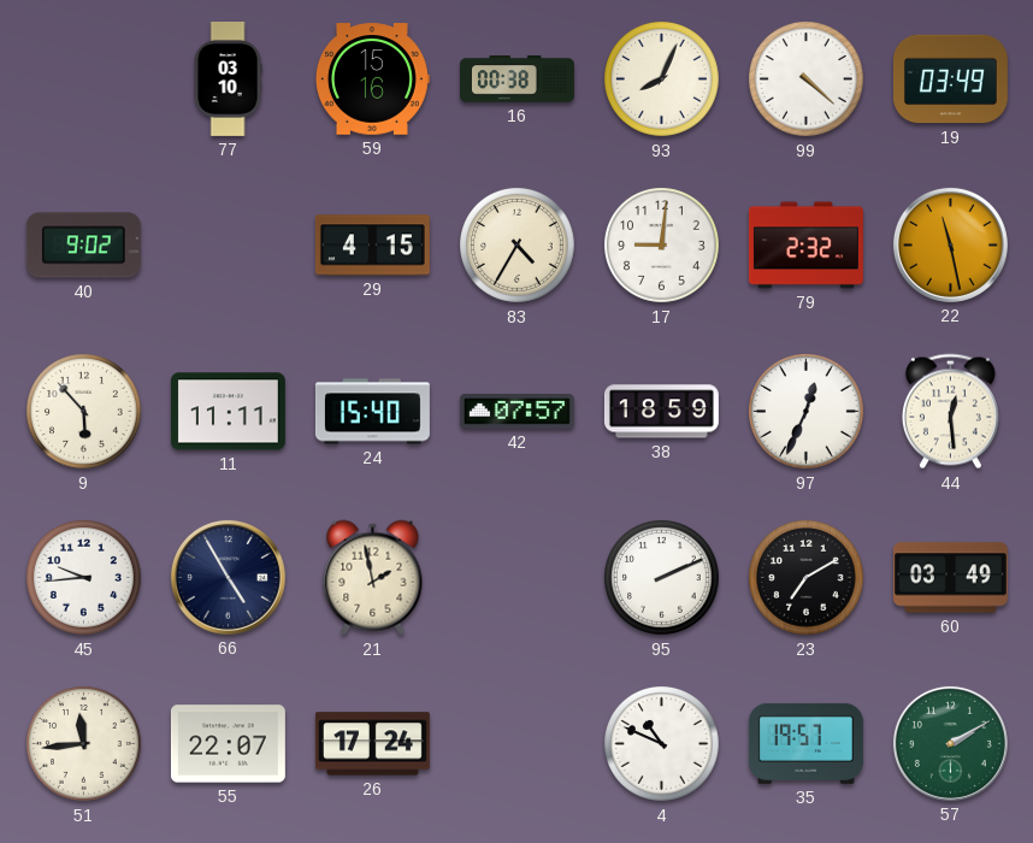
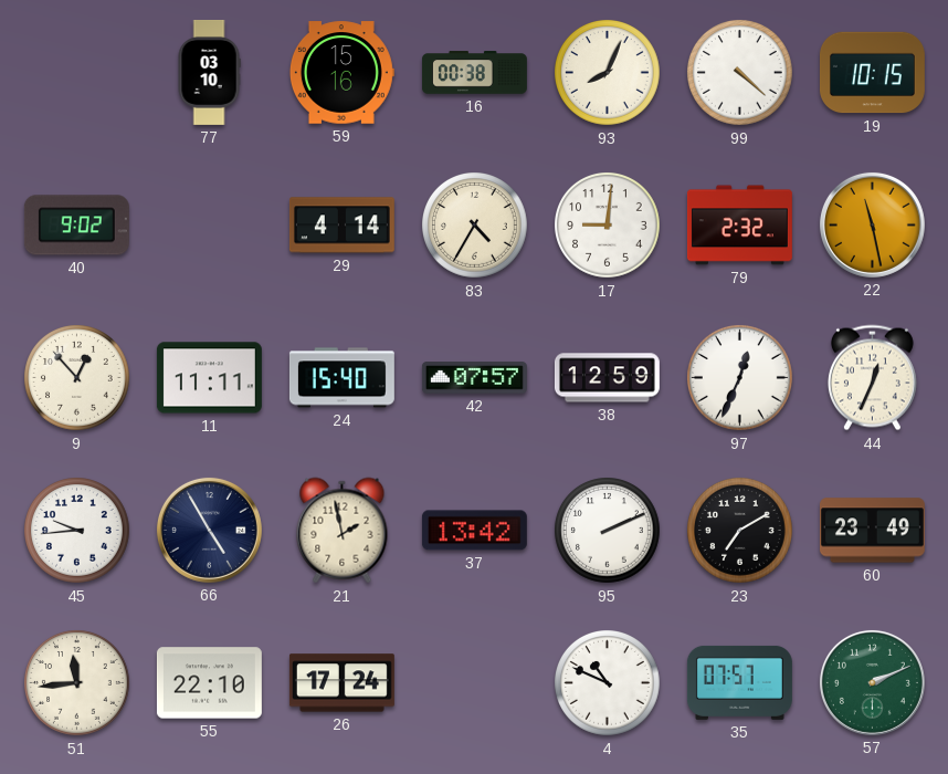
19: 03:49 -> 10:15 (872, 73)
29: 4:15 -> 4:14 (341, 226)
9: 5:53 -> 12:53 (77, 378)
38: 18:59 -> 12:59 (607, 378)
44: 12:29 -> 12:34 (872, 378)
37: none -> 13:42 (474, 531)
60: 03:49 -> 23:49 (872, 531)
55: 22:07 -> 22:10 (209, 683)
35: 19:57 -> 07:57 (739, 682)
57: 2:10 -> 2:11 (872, 682)
